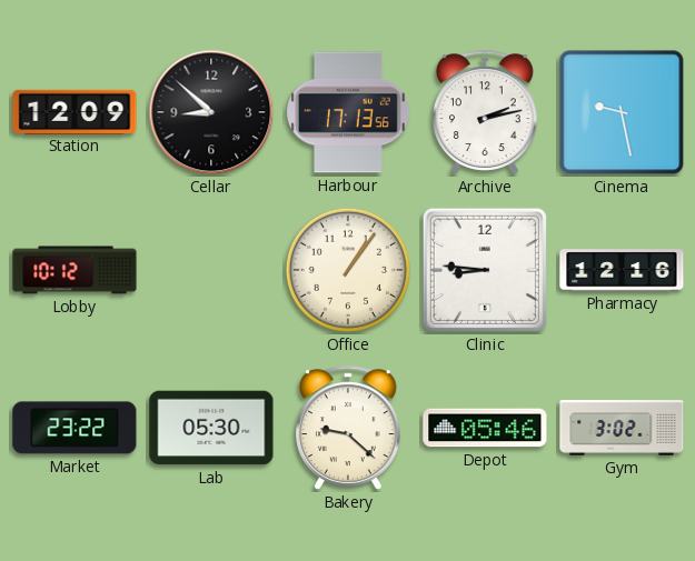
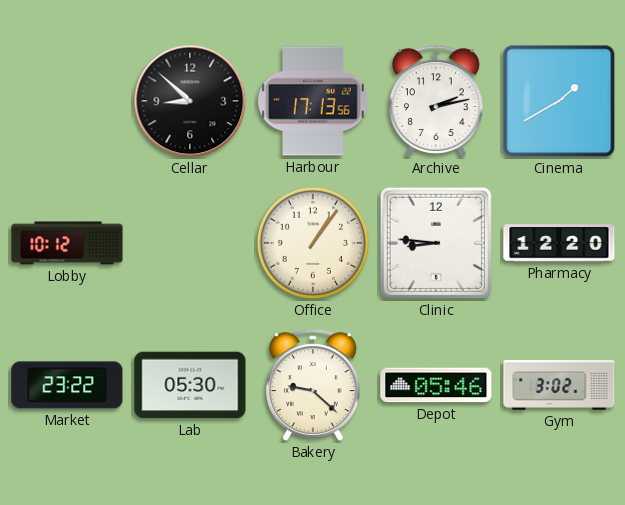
Station: 12:09 -> none (75, 111)
Cinema: 9:28 -> 1:40 (559, 101)
Pharmacy: 12:16 -> 12:20 (559, 243)
